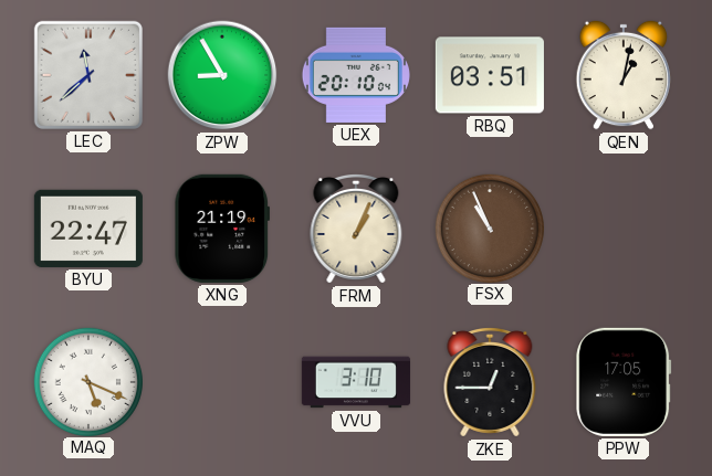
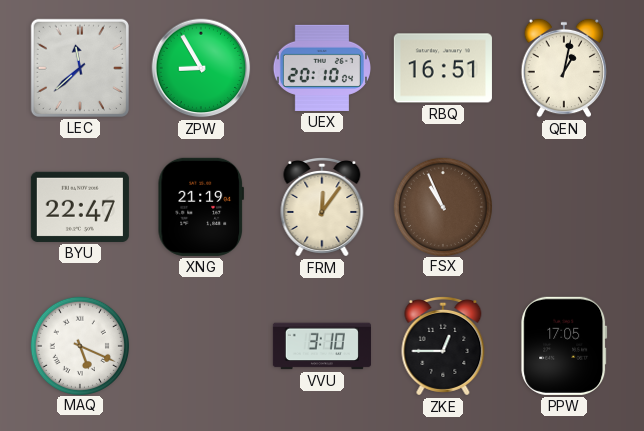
RBQ: 03:51 -> 16:51 (443, 68)
FRM: 1:04 -> 12:06 (322, 207)
